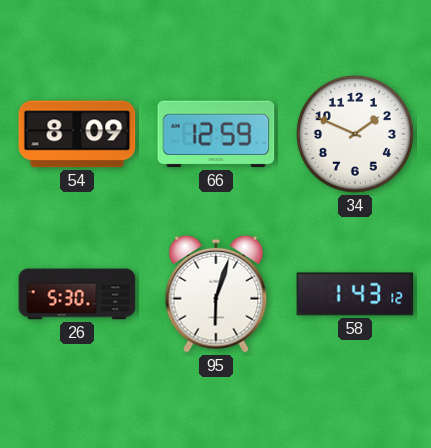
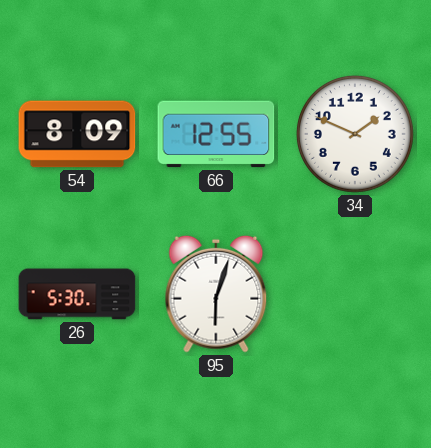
66: 12:59 -> 12:55 (216, 134)
58: 1:43 -> none (355, 294)
